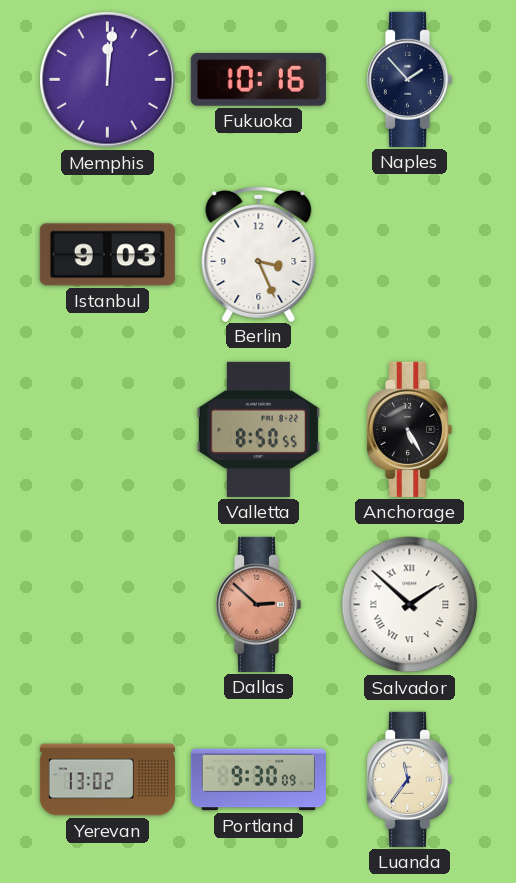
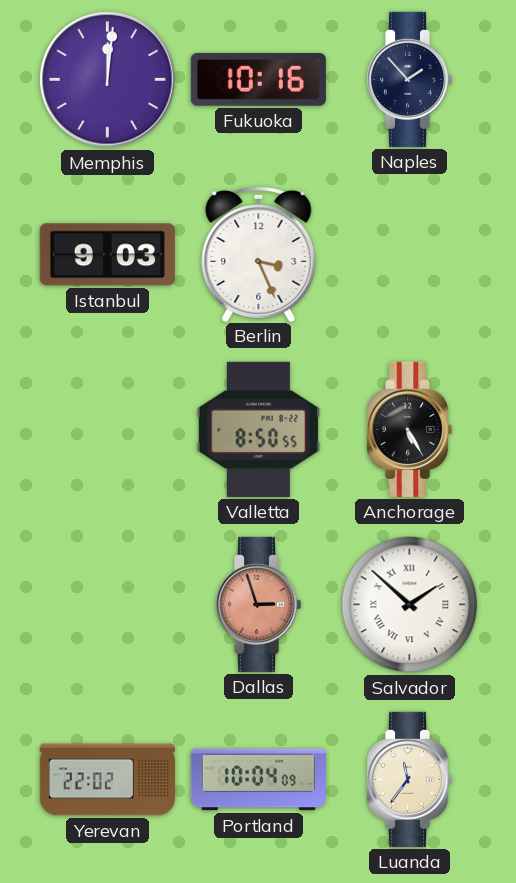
Dallas: 2:52 -> 2:57 (259, 604)
Yerevan: 13:02 -> 22:02 (107, 780)
Portland: 9:30 -> 10:04 (258, 780)
